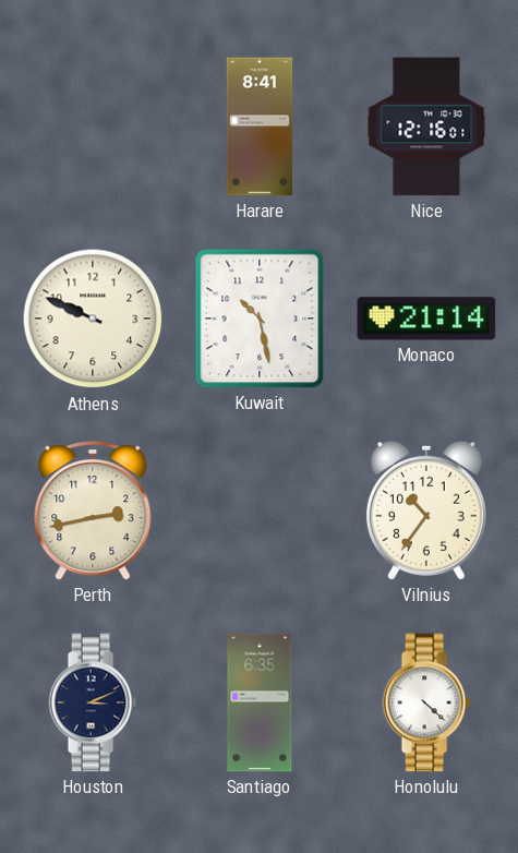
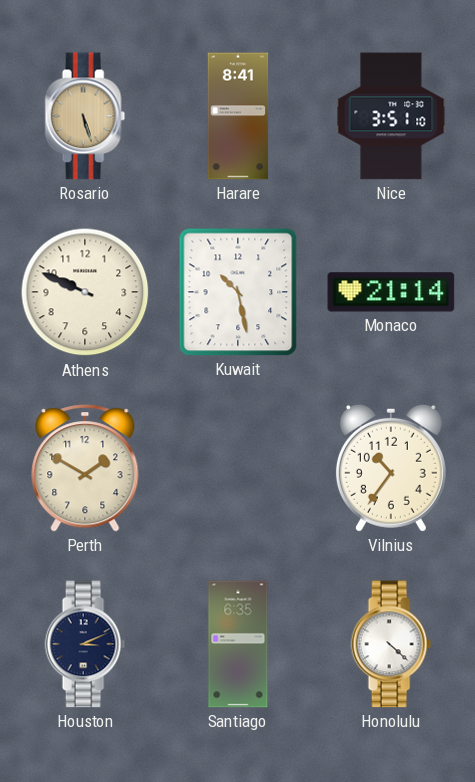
Rosario: none -> 5:27 (85, 116)
Nice: 12:16 -> 3:51 (391, 116)
Perth: 2:43 -> 1:50 (85, 468)
